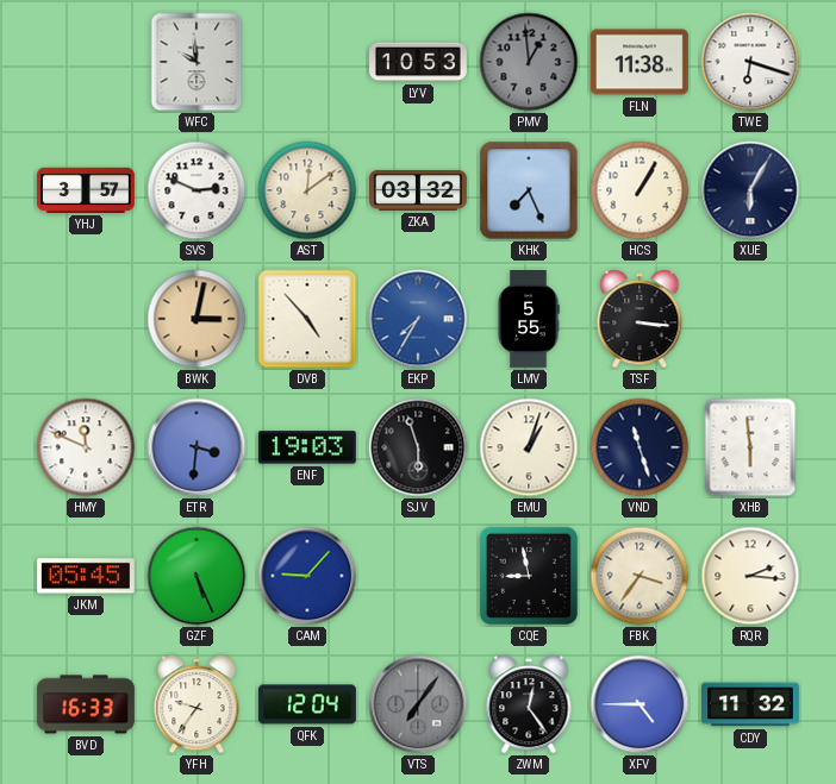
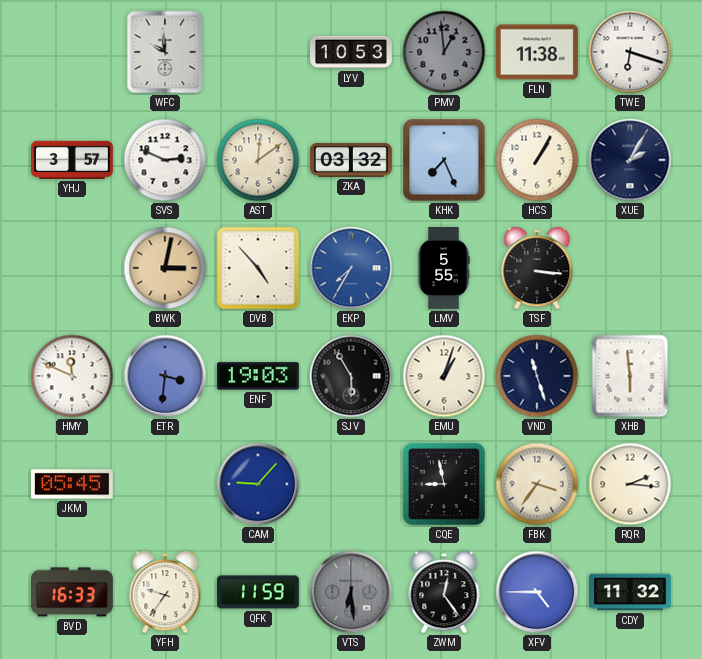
XUE: 6:05 -> 2:05 (630, 160)
SJV: 5:57 -> 5:55 (351, 376)
GZF: 5:26 -> none (196, 576)
QFK: 12:04 -> 11:59 (258, 592)
VTS: 7:06 -> 6:29 (351, 592)
